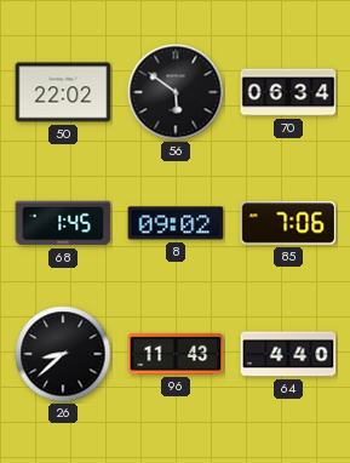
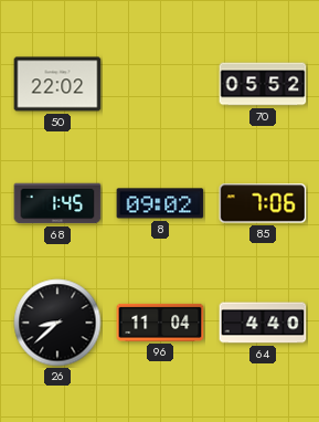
56: 5:51 -> none (176, 92)
70: 06:34 -> 05:52 (263, 84)
96: 11:43 -> 11:04 (160, 323)
